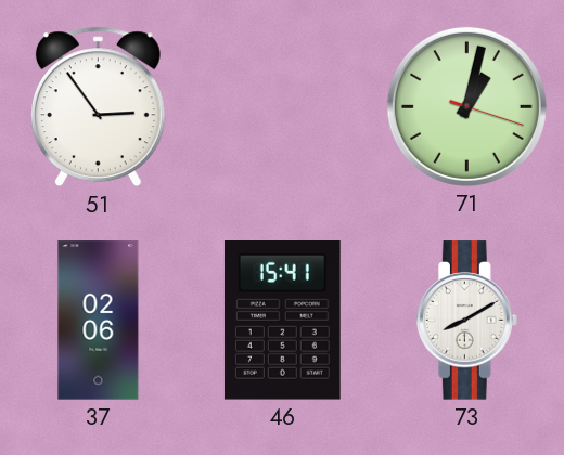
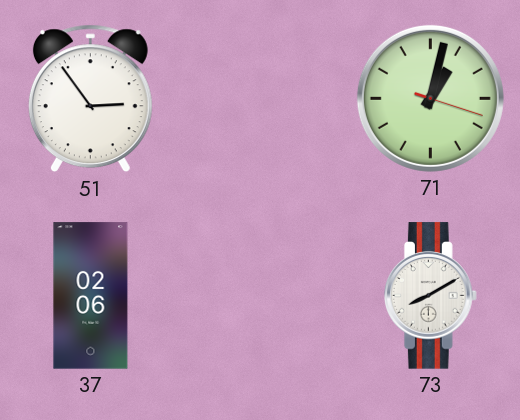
46: 15:41 -> none (282, 321)
